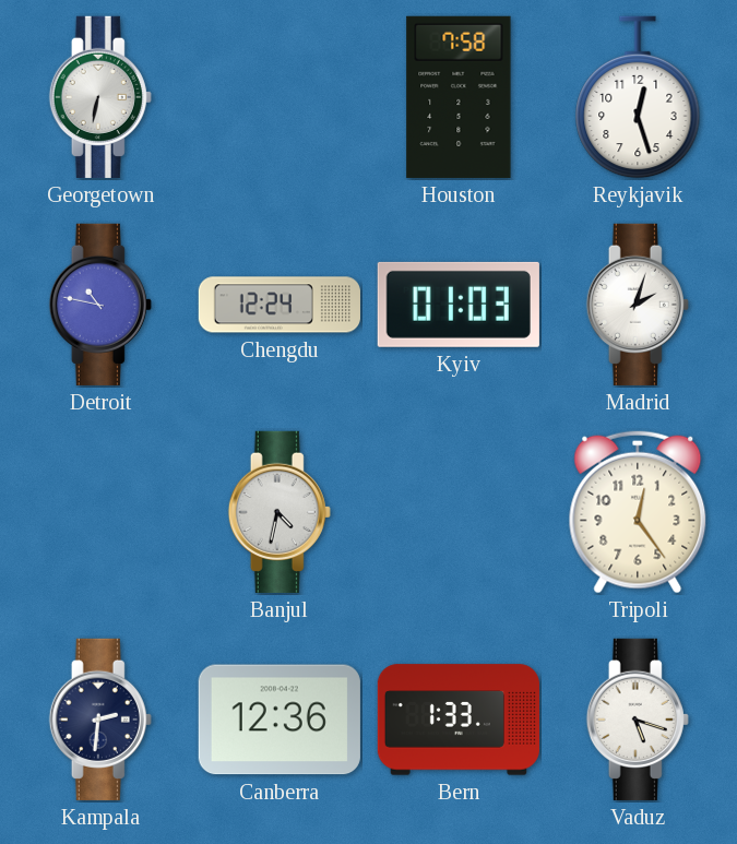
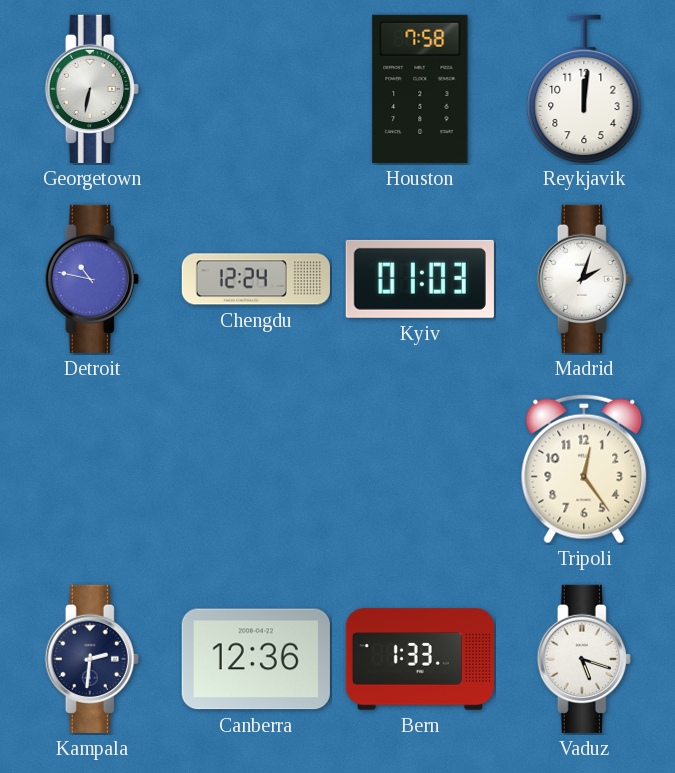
Reykjavik: 12:27 -> 12:01 (584, 89)
Banjul: 4:32 -> none (280, 512)
